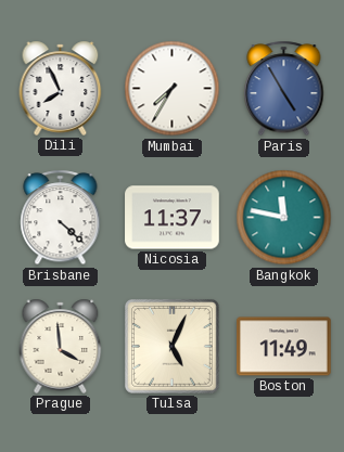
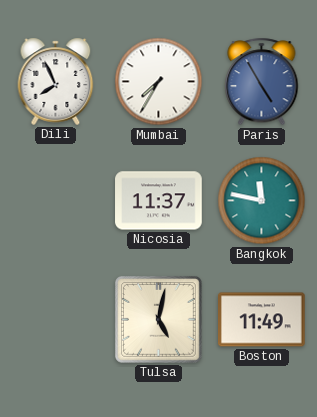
Brisbane: 4:22 -> none (61, 218)
Prague: 3:59 -> none (61, 346)
Tulsa: 5:04 -> 5:02 (158, 319)
